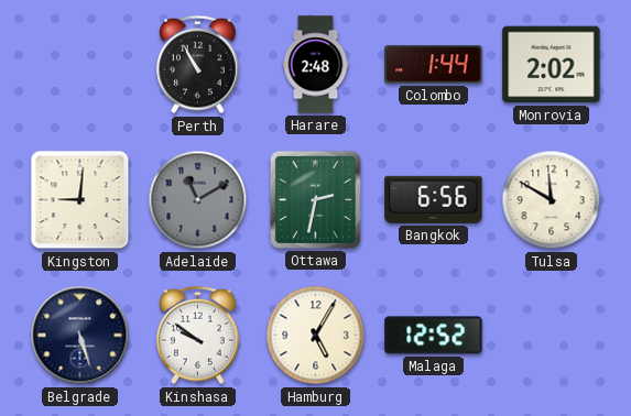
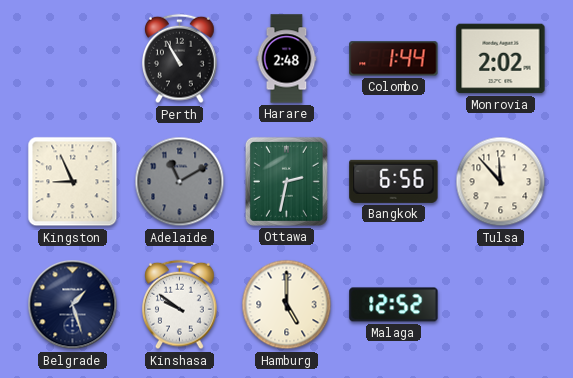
Kingston: 9:01 -> 8:56 (73, 182)
Tulsa: 11:50 -> 11:53 (501, 182)
Belgrade: 5:27 -> 1:27 (73, 305)
Hamburg: 5:05 -> 5:00 (287, 305)
